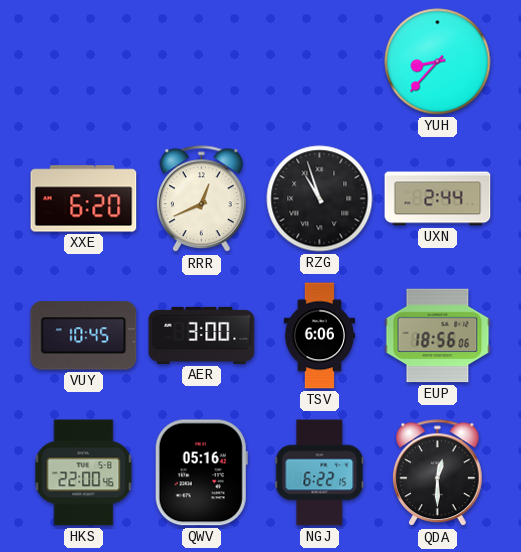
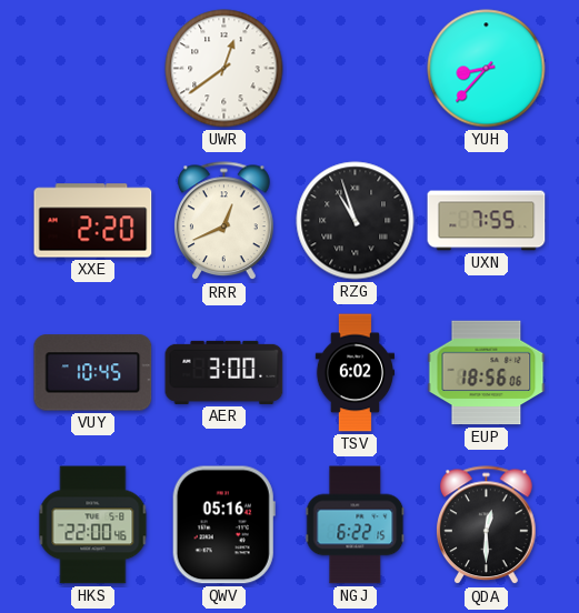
UWR: none -> 12:39 (224, 69)
XXE: 6:20 -> 2:20 (93, 221)
UXN: 2:44 -> 7:55 (487, 221)
TSV: 6:06 -> 6:02 (355, 373)
